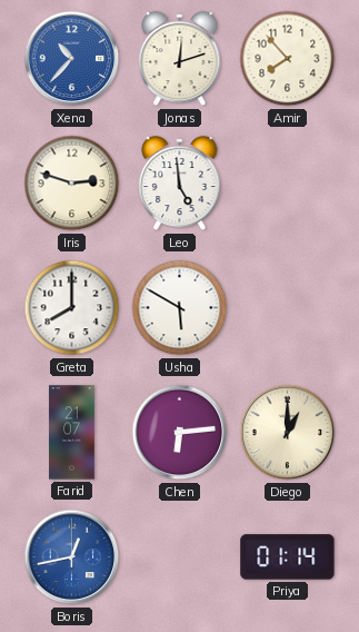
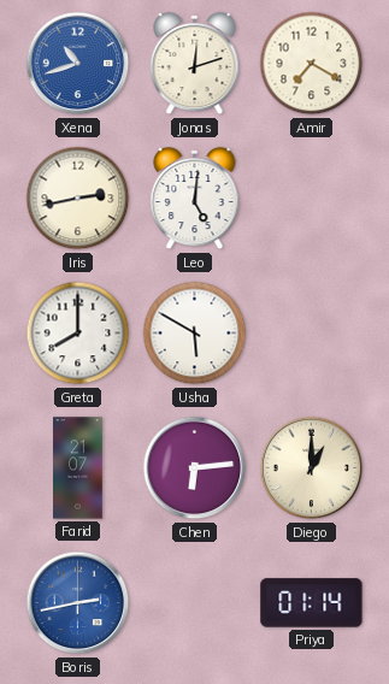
Xena: 10:37 -> 10:42 (78, 64)
Amir: 7:53 -> 7:20 (312, 64)
Iris: 2:48 -> 2:43 (78, 199)
Leo: 4:59 -> 5:01 (195, 199)
Boris: 12:43 -> 2:43 (78, 603)
